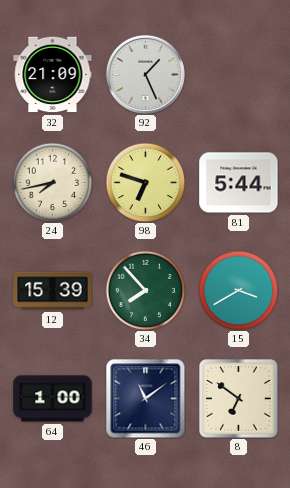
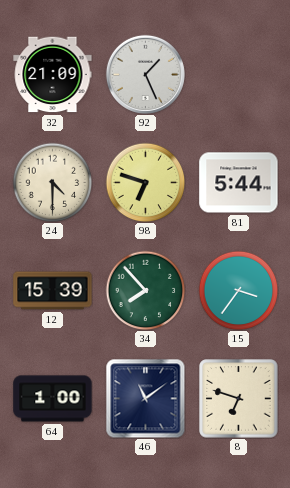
24: 7:43 -> 4:30 (52, 182)
15: 3:40 -> 3:36 (238, 290)
8: 6:51 -> 6:48 (239, 399)
